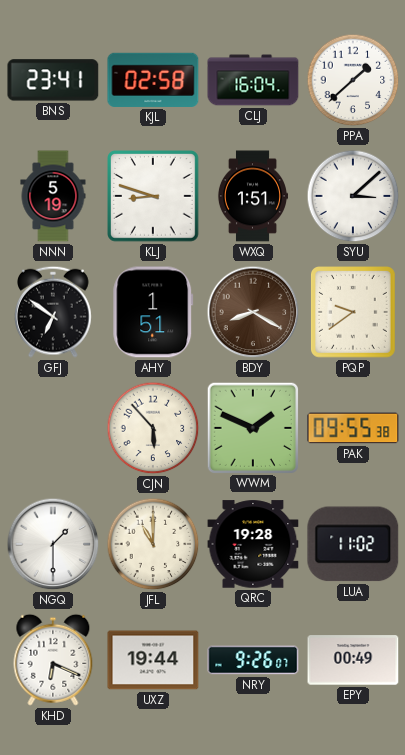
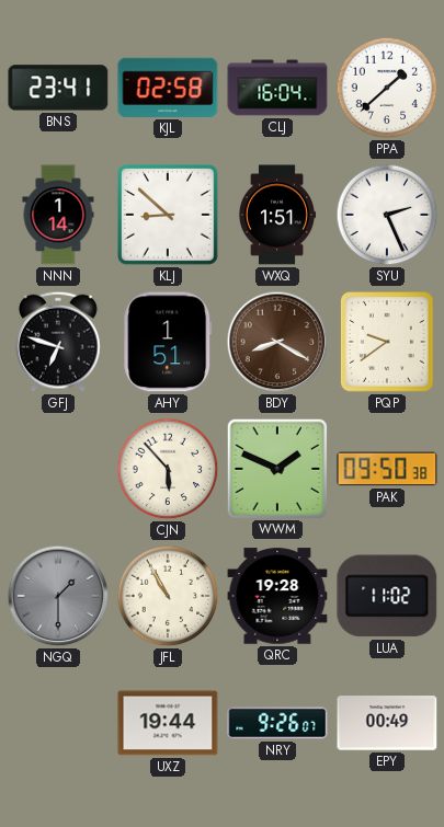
NNN: 5:19 -> 1:14 (58, 215)
KLJ: 8:48 -> 8:52 (169, 216)
SYU: 3:08 -> 2:26 (387, 215)
GFJ: 6:51 -> 6:48 (59, 342)
PAK: 09:55 -> 09:50 (387, 469)
NGQ dial: white -> grey (58, 596)
JFL: 11:00 -> 10:55 (168, 596)
KHD: 6:19 -> none (53, 660)
